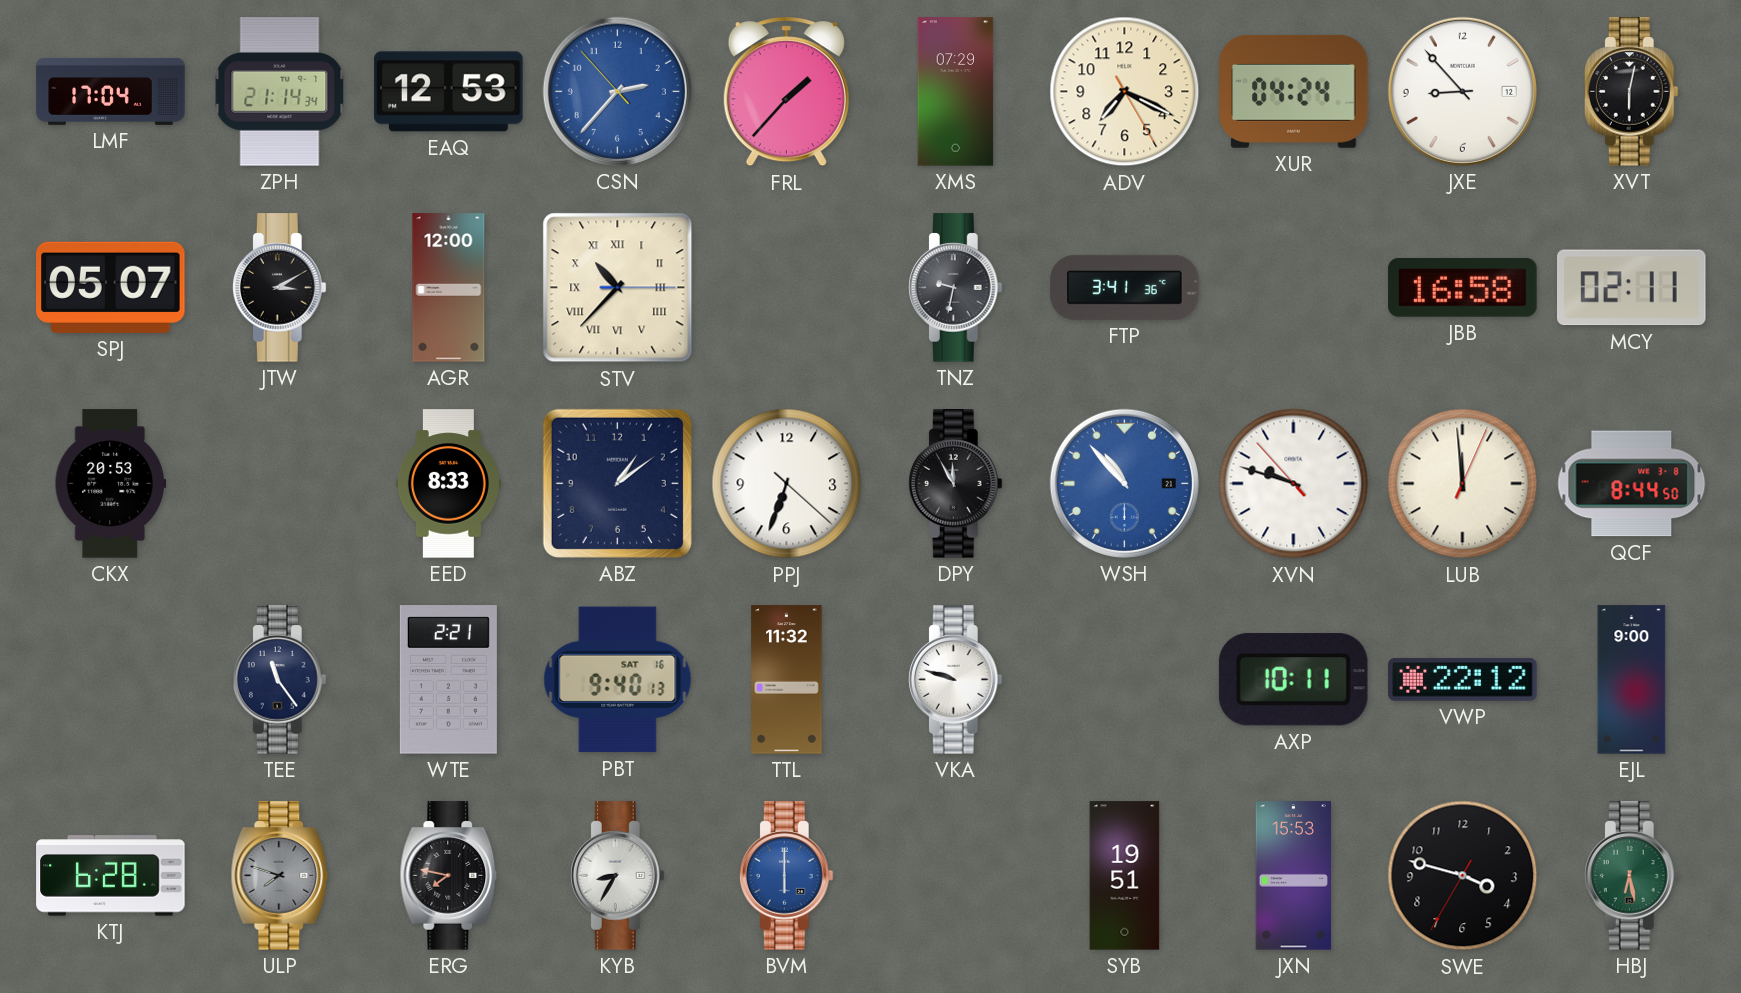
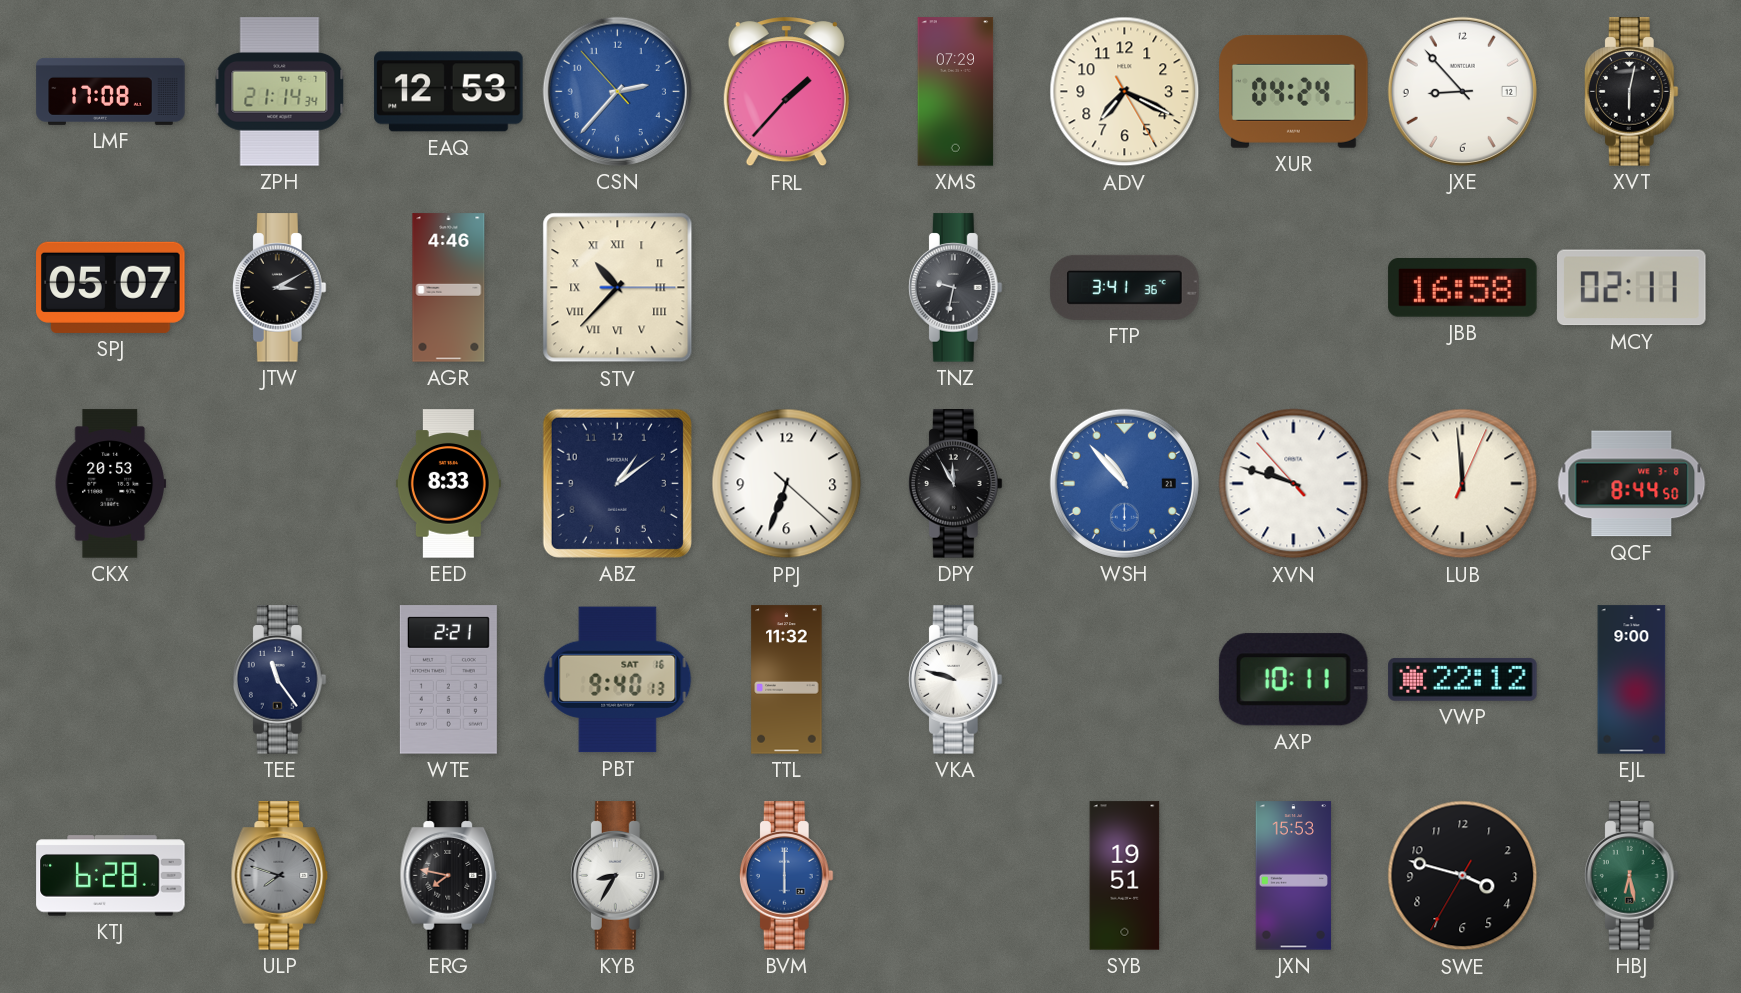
LMF: 17:04 -> 17:08 (111, 91)
AGR: 12:00 -> 4:46 (449, 288)
